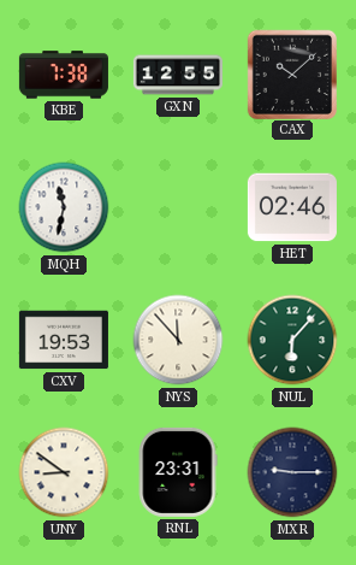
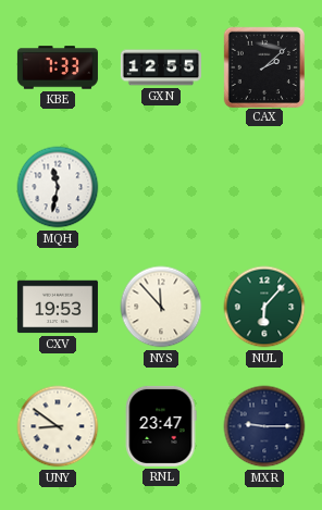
KBE: 7:38 -> 7:33 (58, 67)
CAX: 10:08 -> 2:08 (263, 66)
HET: 02:46 -> none (292, 207)
RNL: 23:31 -> 23:47 (161, 426)
